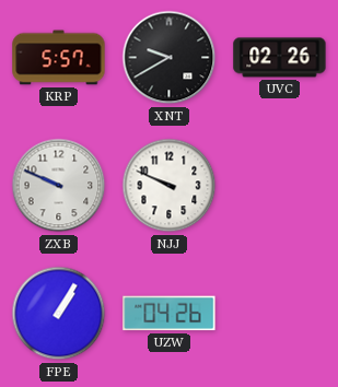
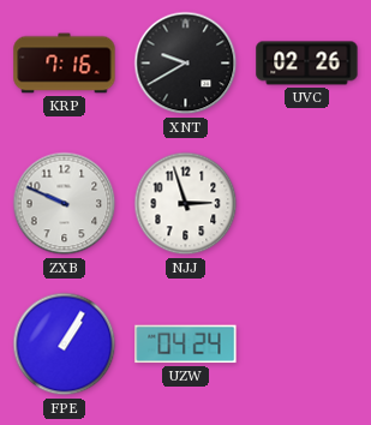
KRP: 5:57 -> 7:16 (65, 64)
NJJ: 9:49 -> 2:57 (186, 204)
UZW: 04:26 -> 04:24 (186, 345)
